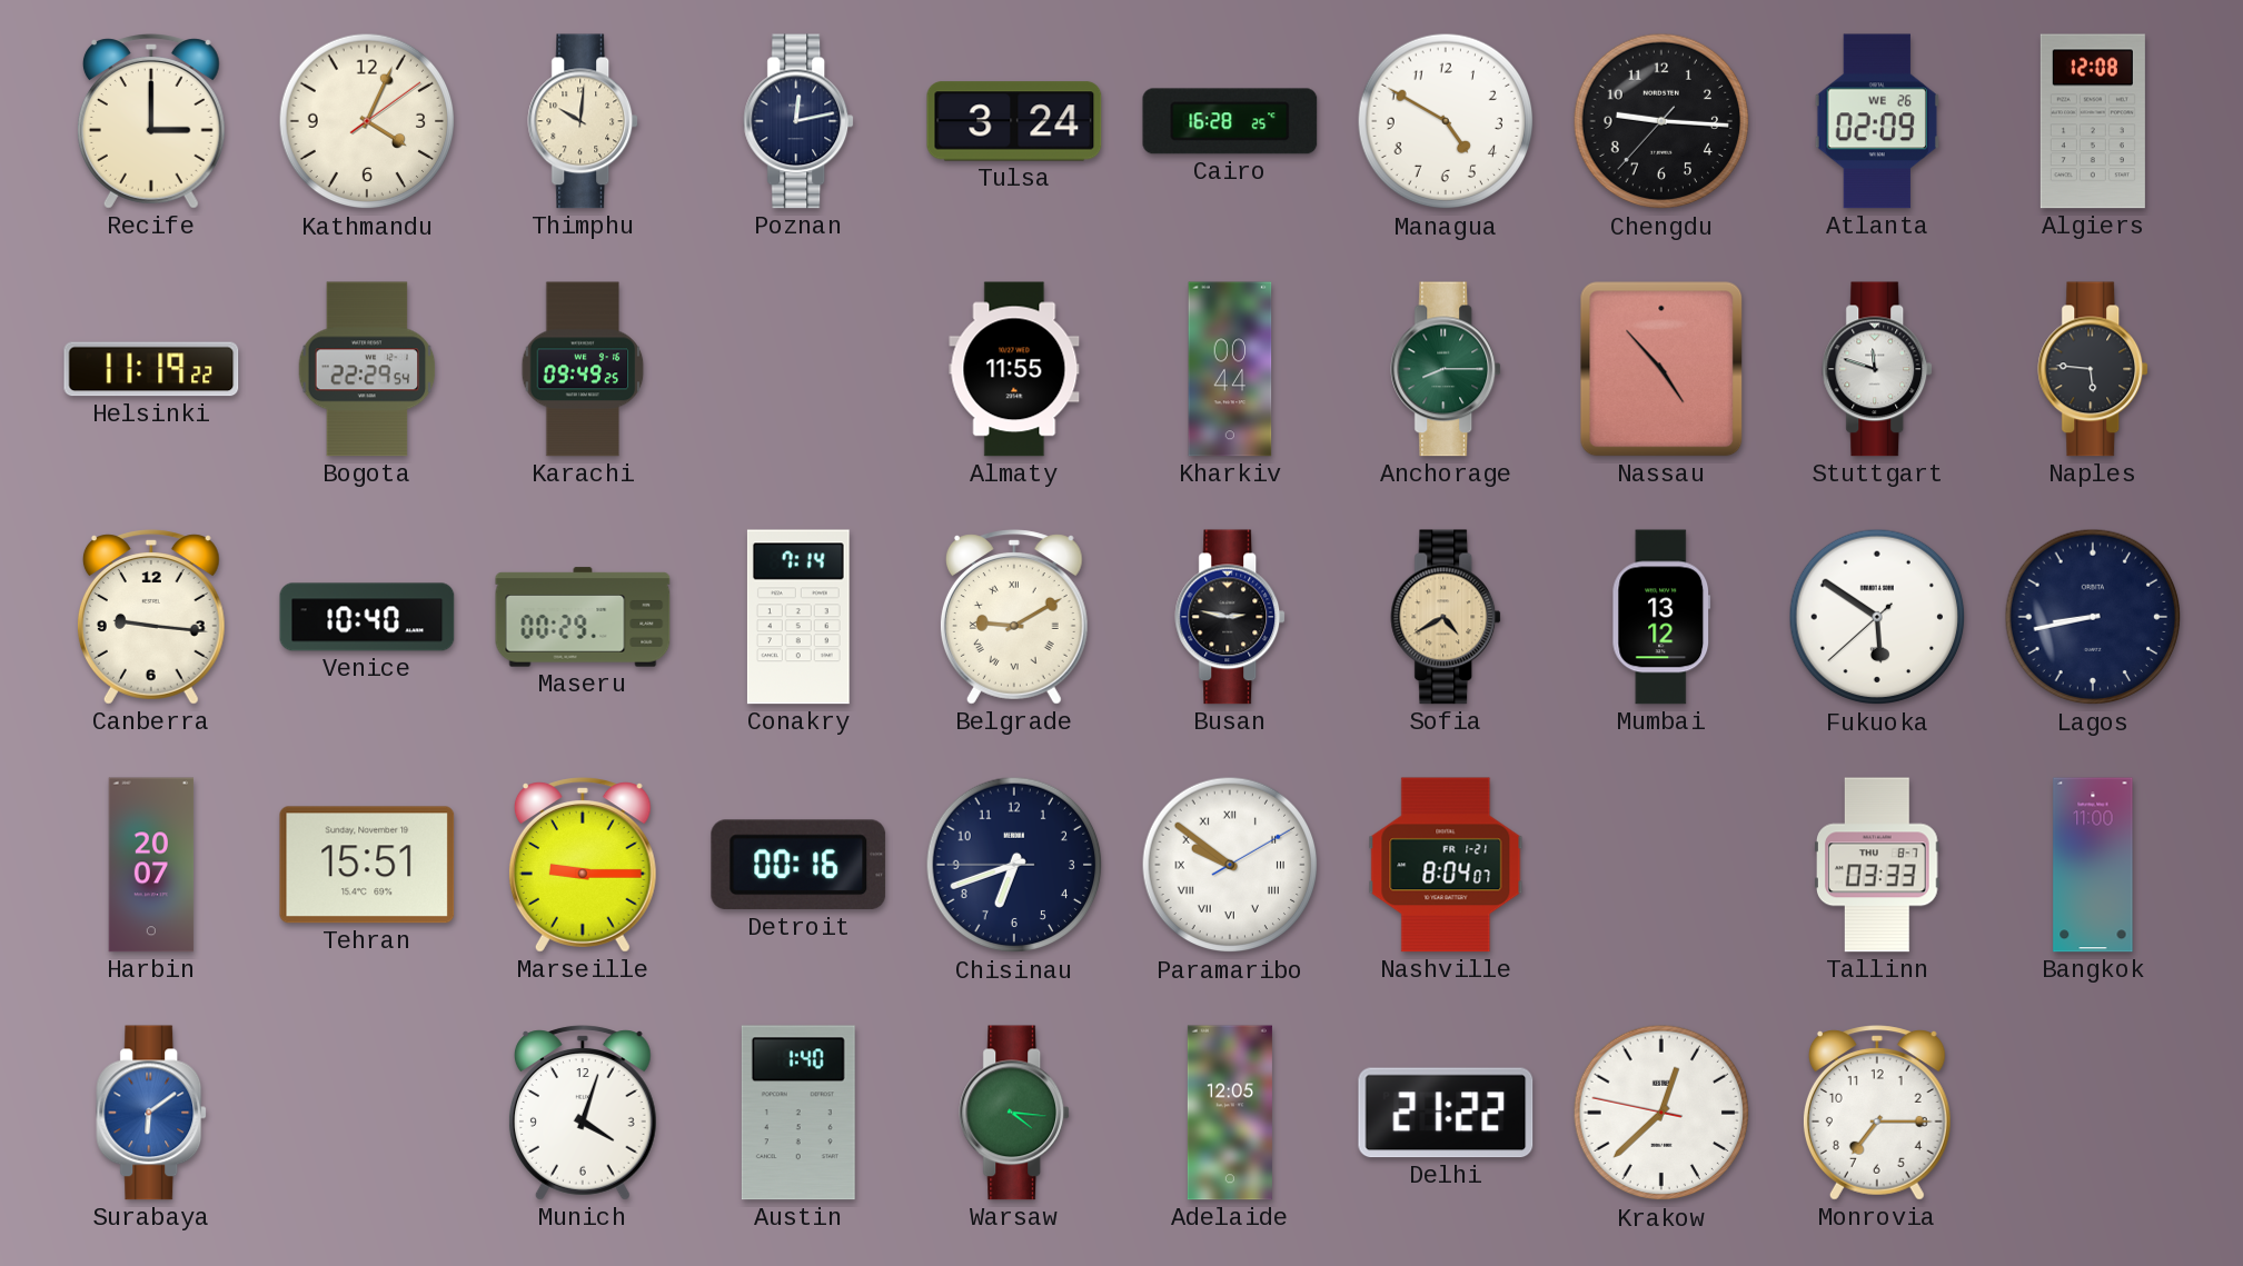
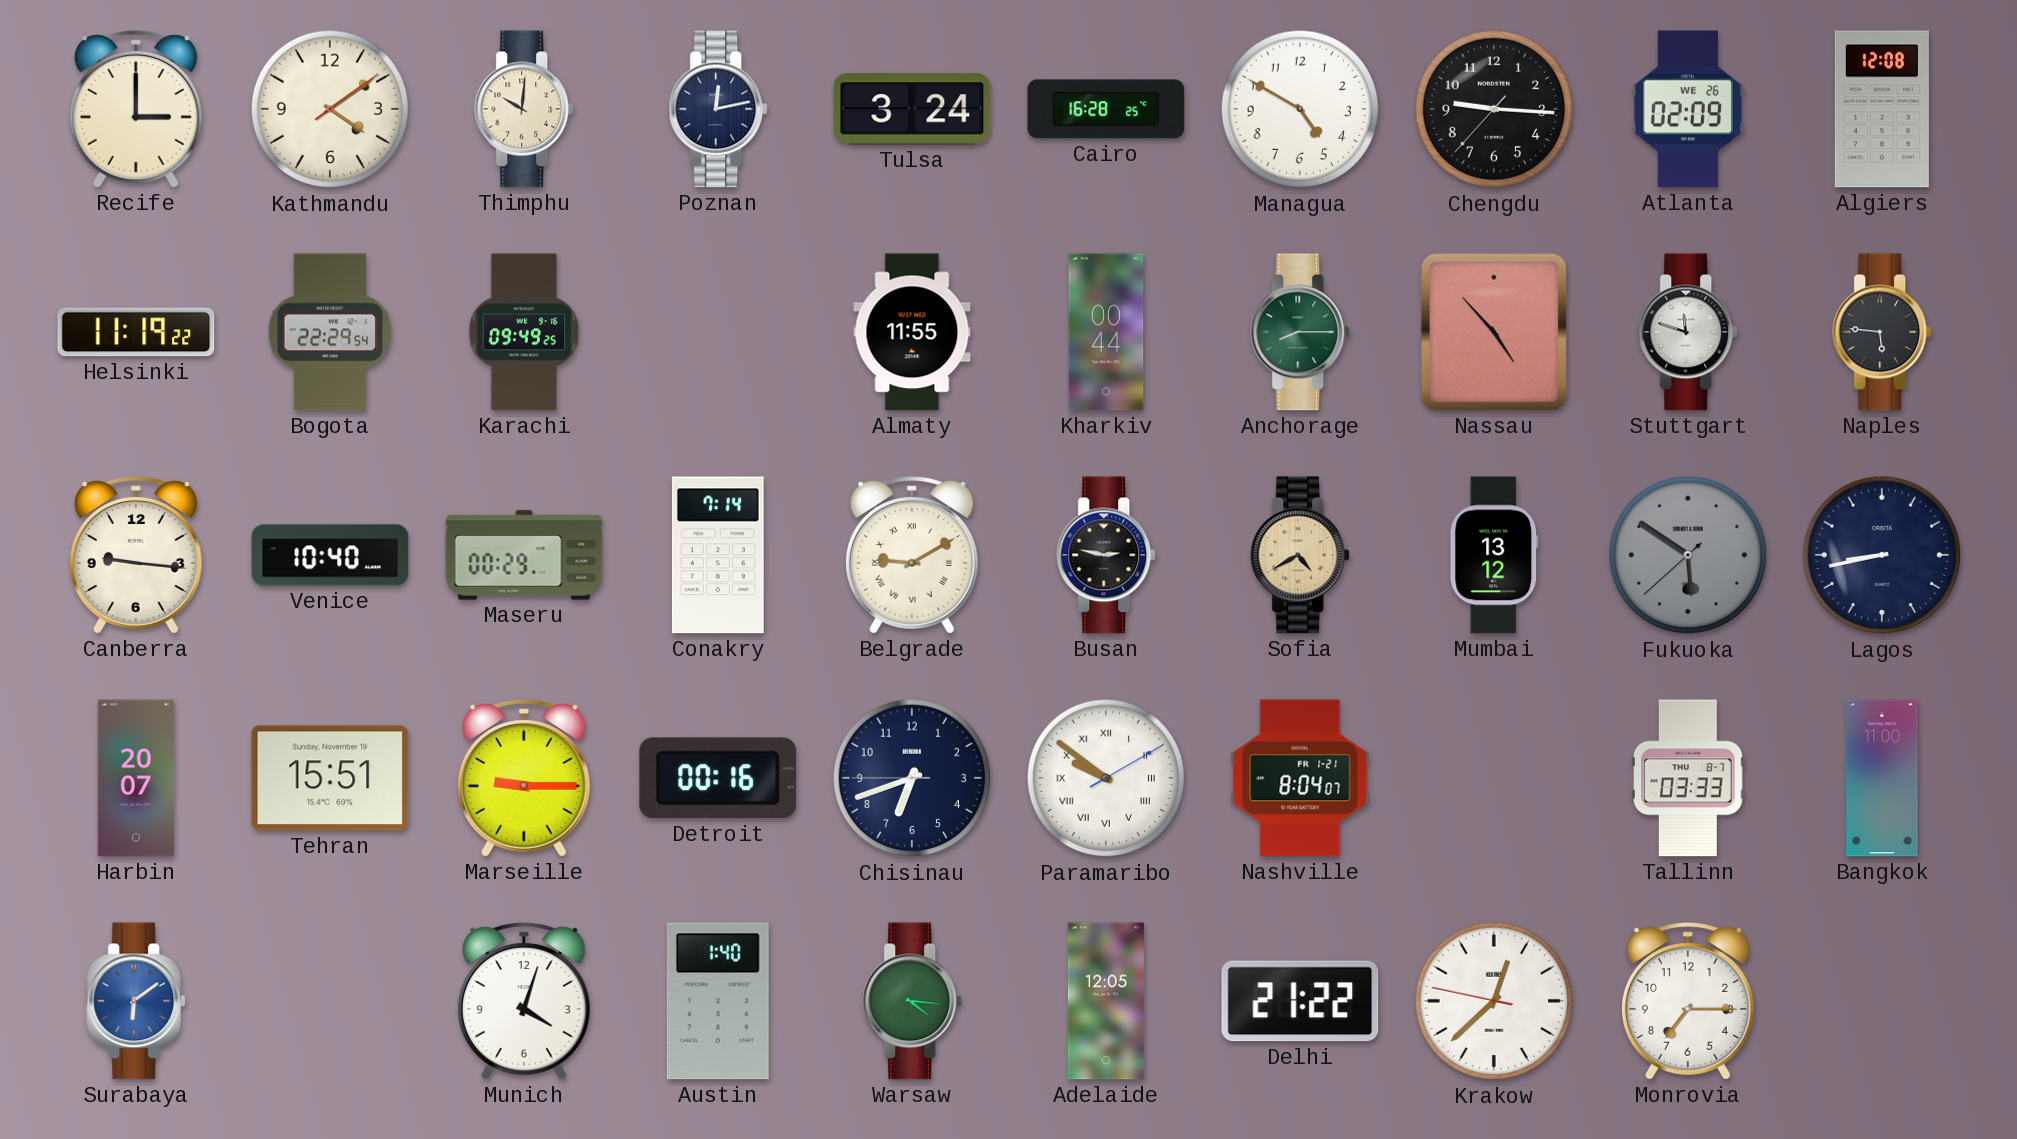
Kathmandu: 4:04 -> 4:09 (330, 109)
Fukuoka dial: white -> grey (1688, 555)
